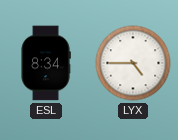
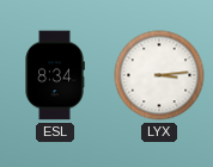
LYX: 4:45 -> 3:14 (159, 75)
